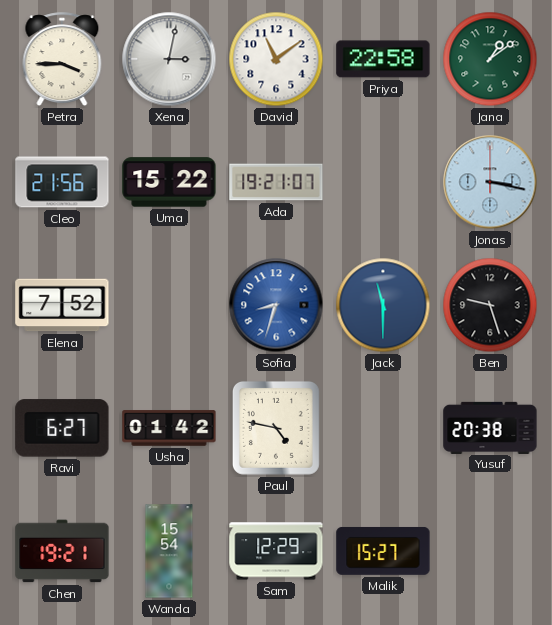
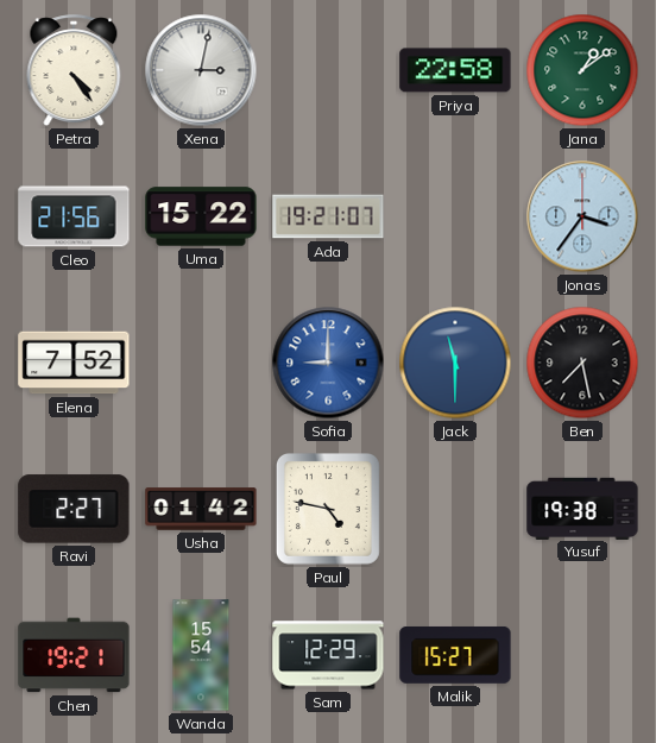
Petra: 3:45 -> 4:24 (74, 71)
David: 11:09 -> none (276, 59)
Jonas: 3:17 -> 3:36 (582, 216)
Sofia: 8:33 -> 9:00 (328, 363)
Ben: 9:27 -> 7:28 (582, 363)
Ravi: 6:27 -> 2:27 (74, 509)
Yusuf: 20:38 -> 19:38 (582, 508)
